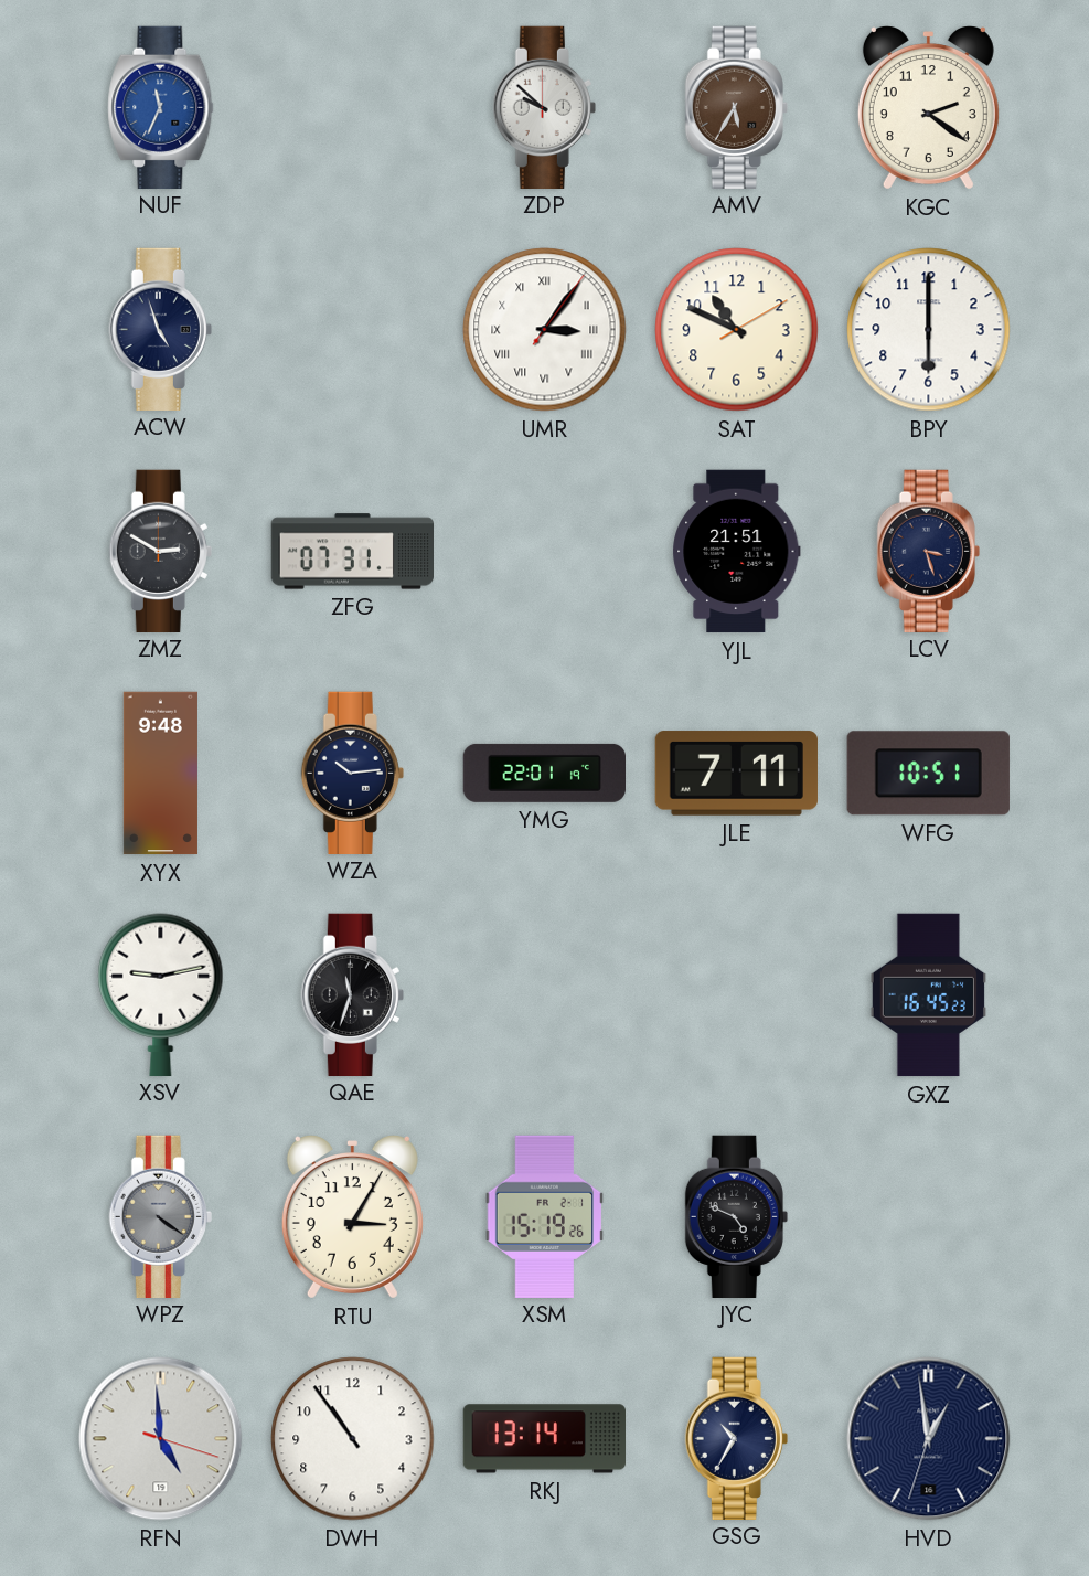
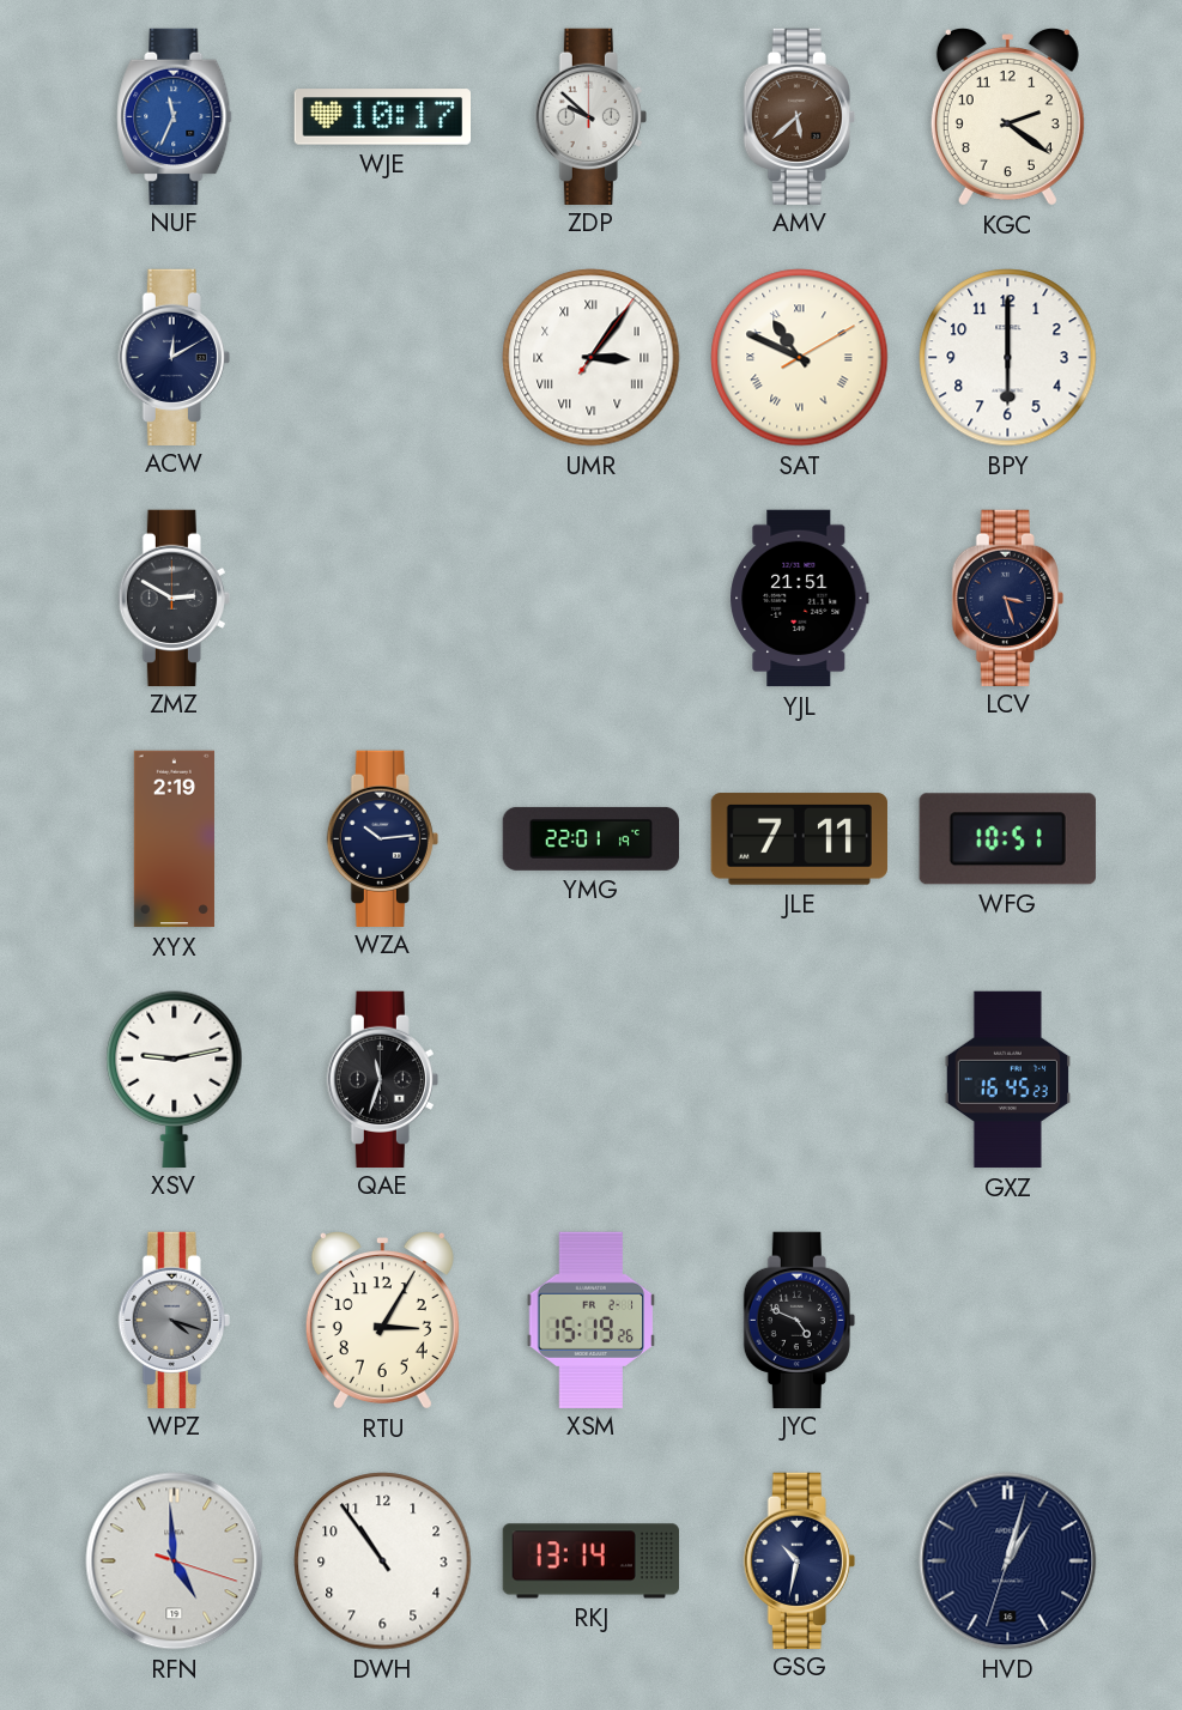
WJE: none -> 10:17 (382, 117)
AMV: 5:35 -> 5:38 (799, 116)
ACW: 4:57 -> 12:10 (174, 357)
SAT numerals: Arabic -> Roman (800, 358)
ZFG: 07:31 -> none (352, 552)
XYX: 9:48 -> 2:19 (174, 839)
WPZ: 4:21 -> 4:18 (174, 1320)
GSG: 10:35 -> 10:32 (799, 1560)
HVD: 12:58 -> 1:02 (1008, 1562)
